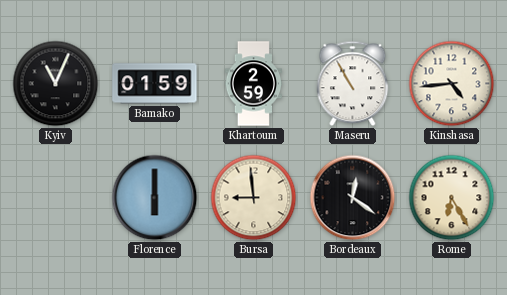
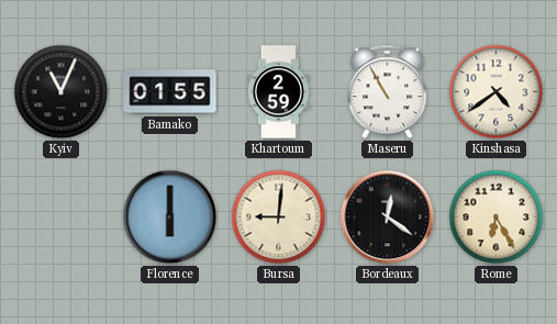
Bamako: 01:59 -> 01:55 (170, 92)
Kinshasa: 4:44 -> 4:39 (497, 92)
Bursa: 8:59 -> 9:01 (279, 217)
